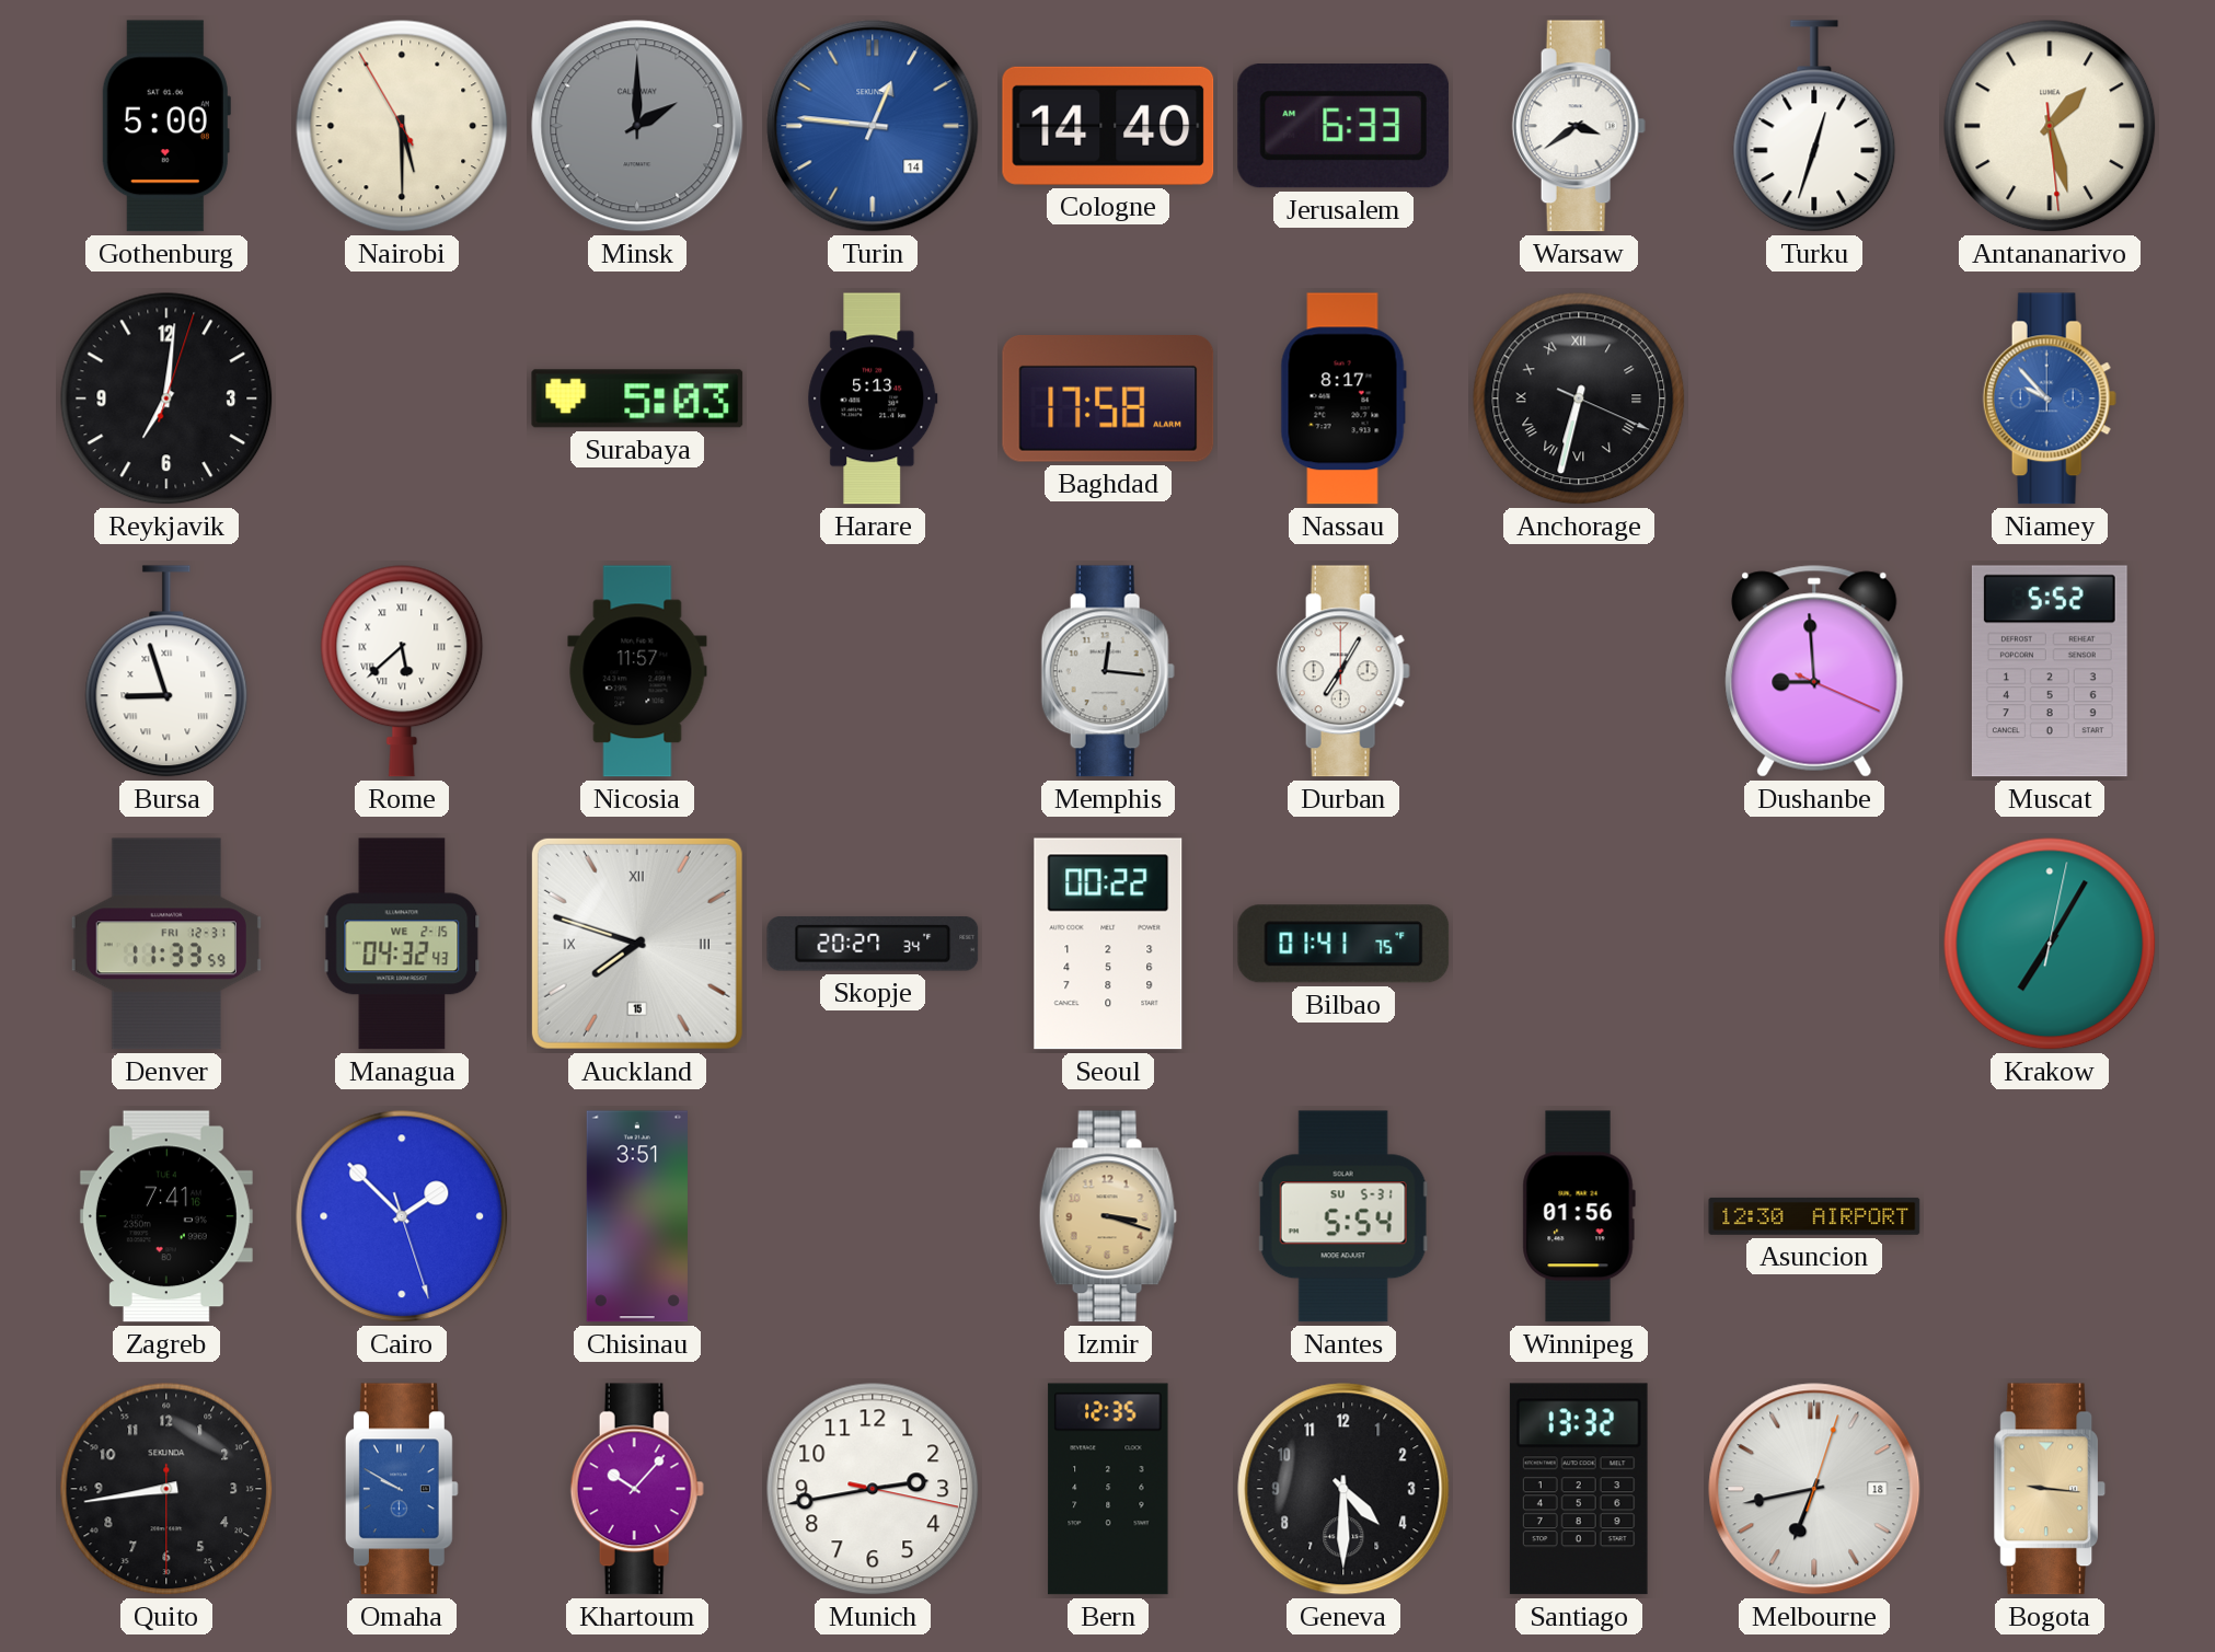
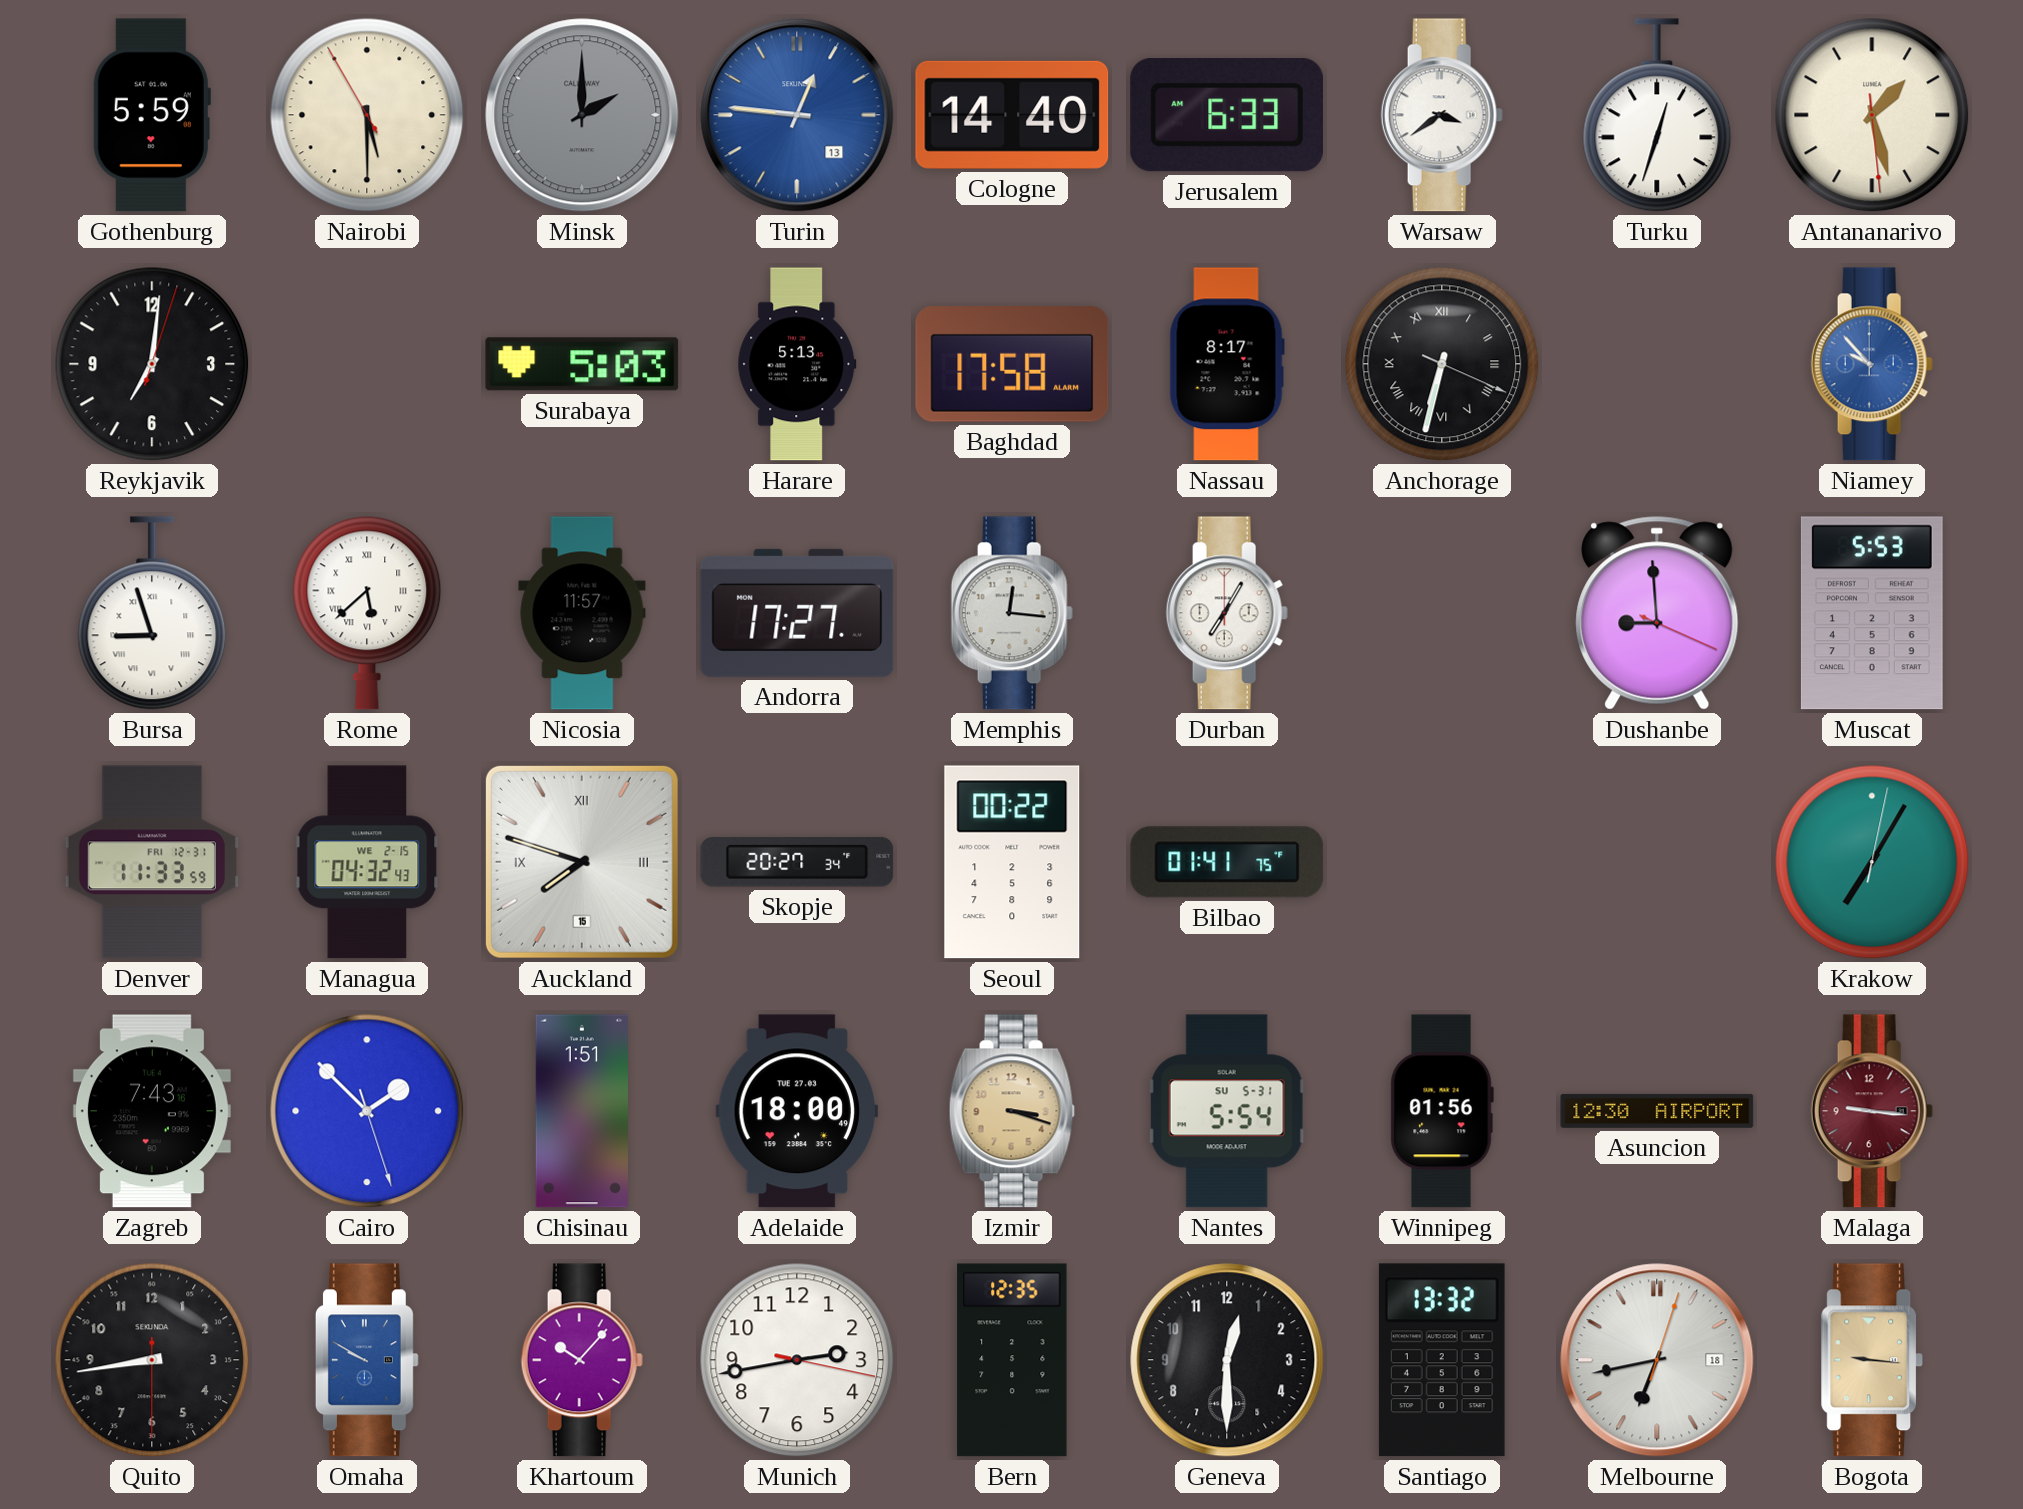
Gothenburg: 5:00 -> 5:59 (152, 115)
Turin date: 14 -> 13 (797, 115)
Andorra: none -> 17:27 (797, 613)
Muscat: 5:52 -> 5:53 (1872, 613)
Zagreb: 7:41 -> 7:43 (152, 1111)
Chisinau: 3:51 -> 1:51 (582, 1111)
Adelaide: none -> 18:00 (796, 1111)
Malaga: none -> 9:16 (1872, 1111)
Geneva: 4:30 -> 12:30 (1227, 1360)
